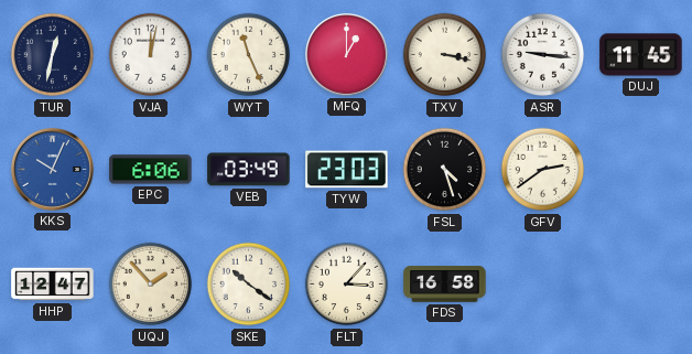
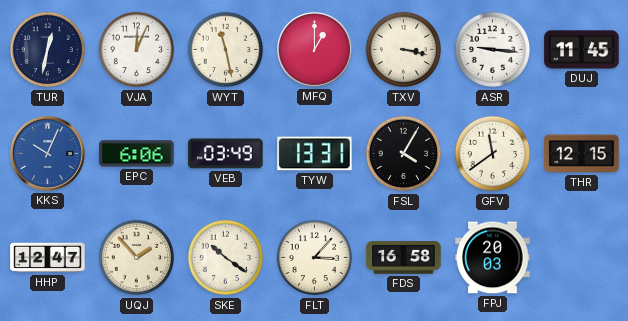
VJA: 12:02 -> 12:04 (137, 50)
WYT: 11:26 -> 11:28 (226, 50)
TYW: 23:03 -> 13:31 (315, 154)
FSL: 4:27 -> 4:05 (404, 154)
GFV: 2:39 -> 11:39 (493, 154)
THR: none -> 12:15 (582, 154)
FPJ: none -> 20:03 (493, 258)
